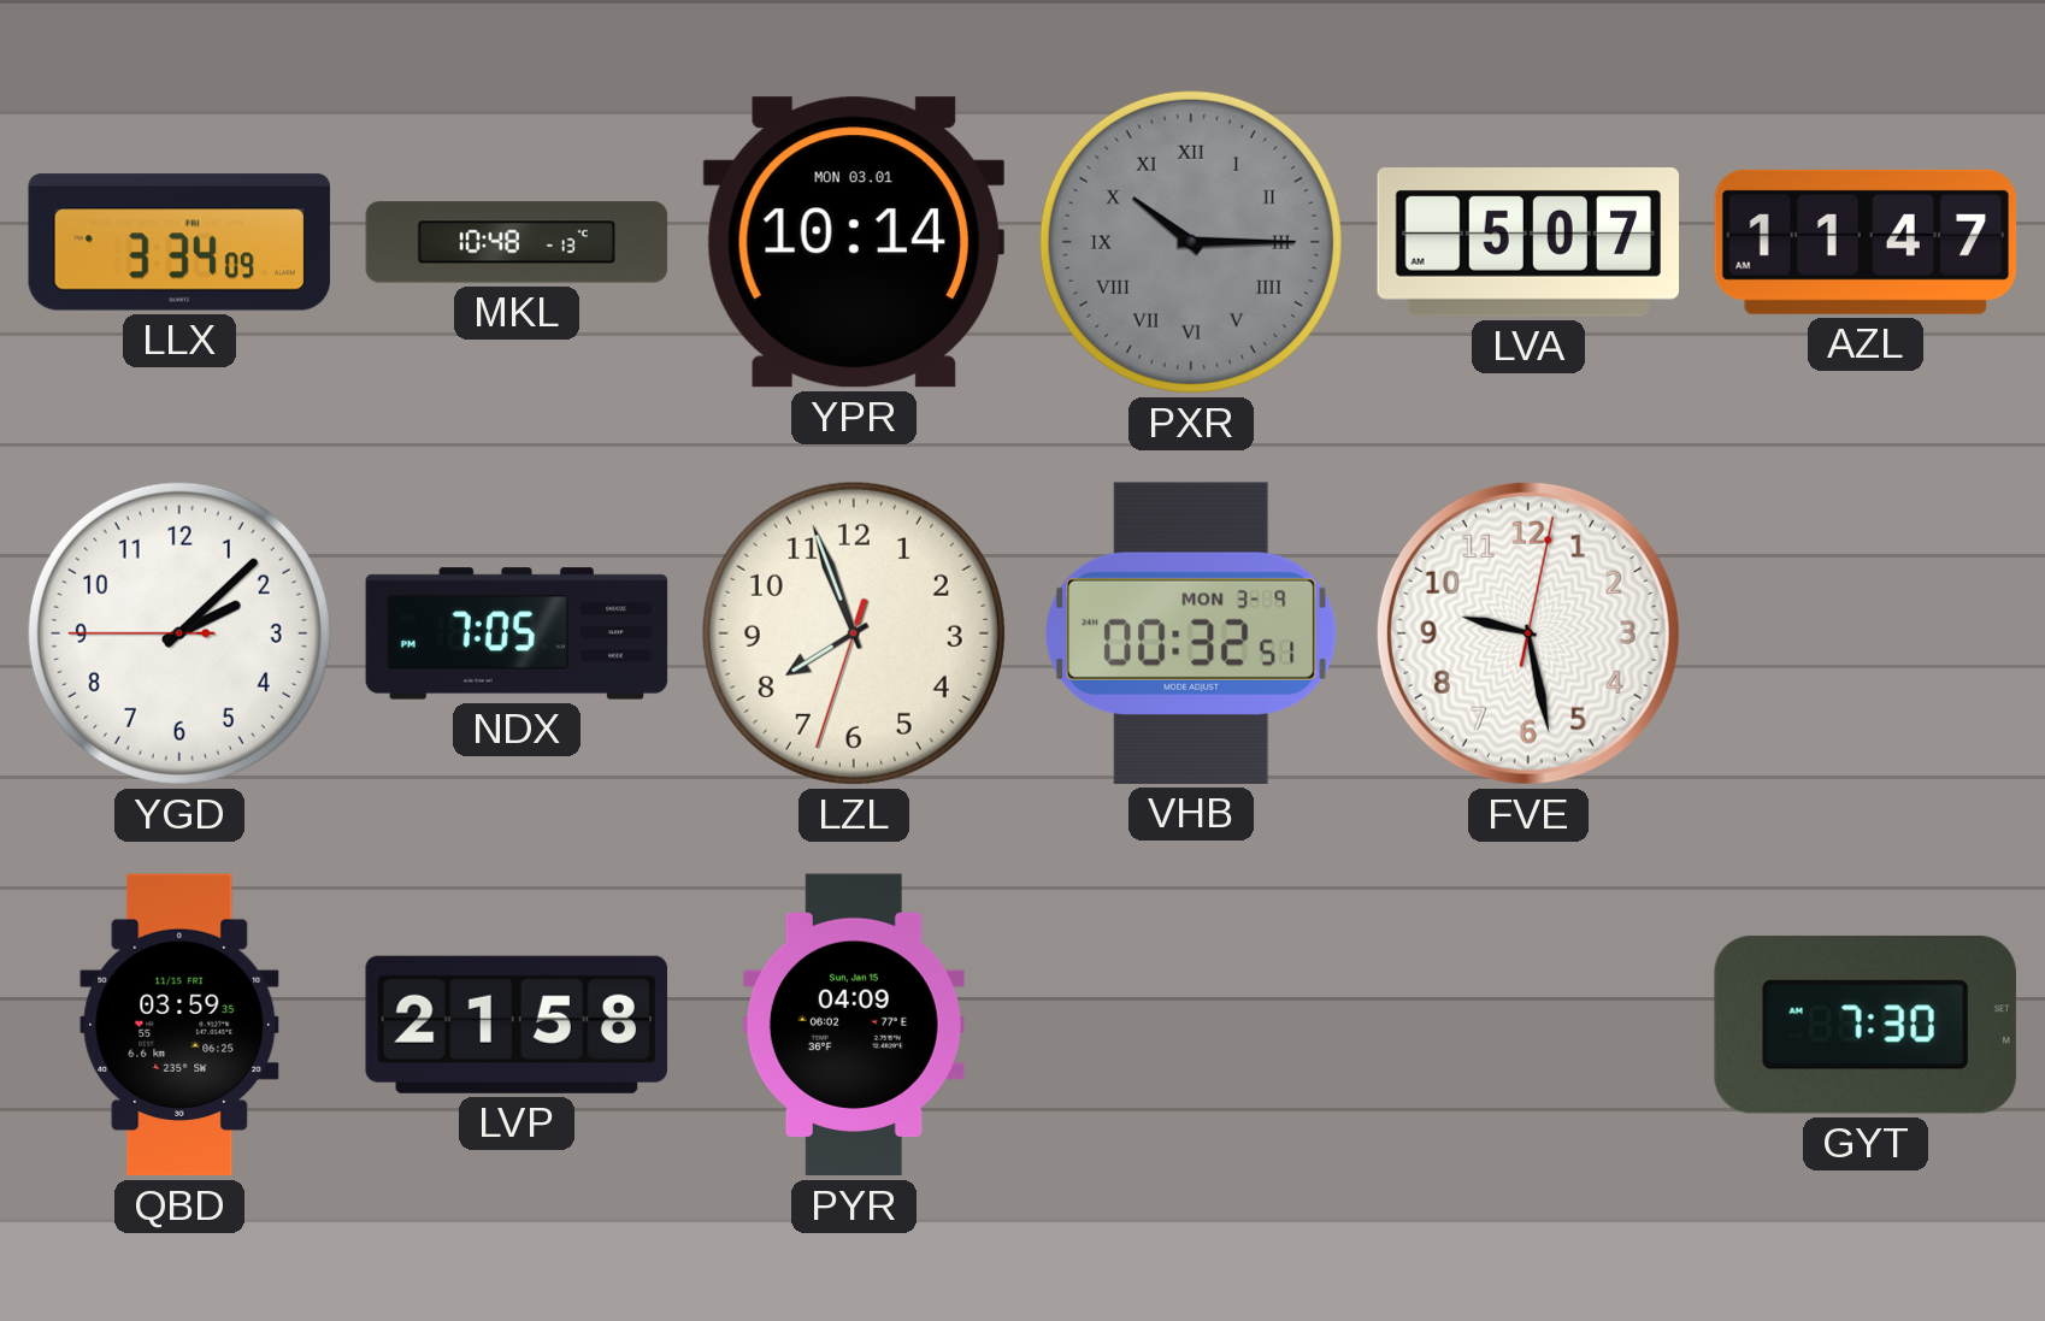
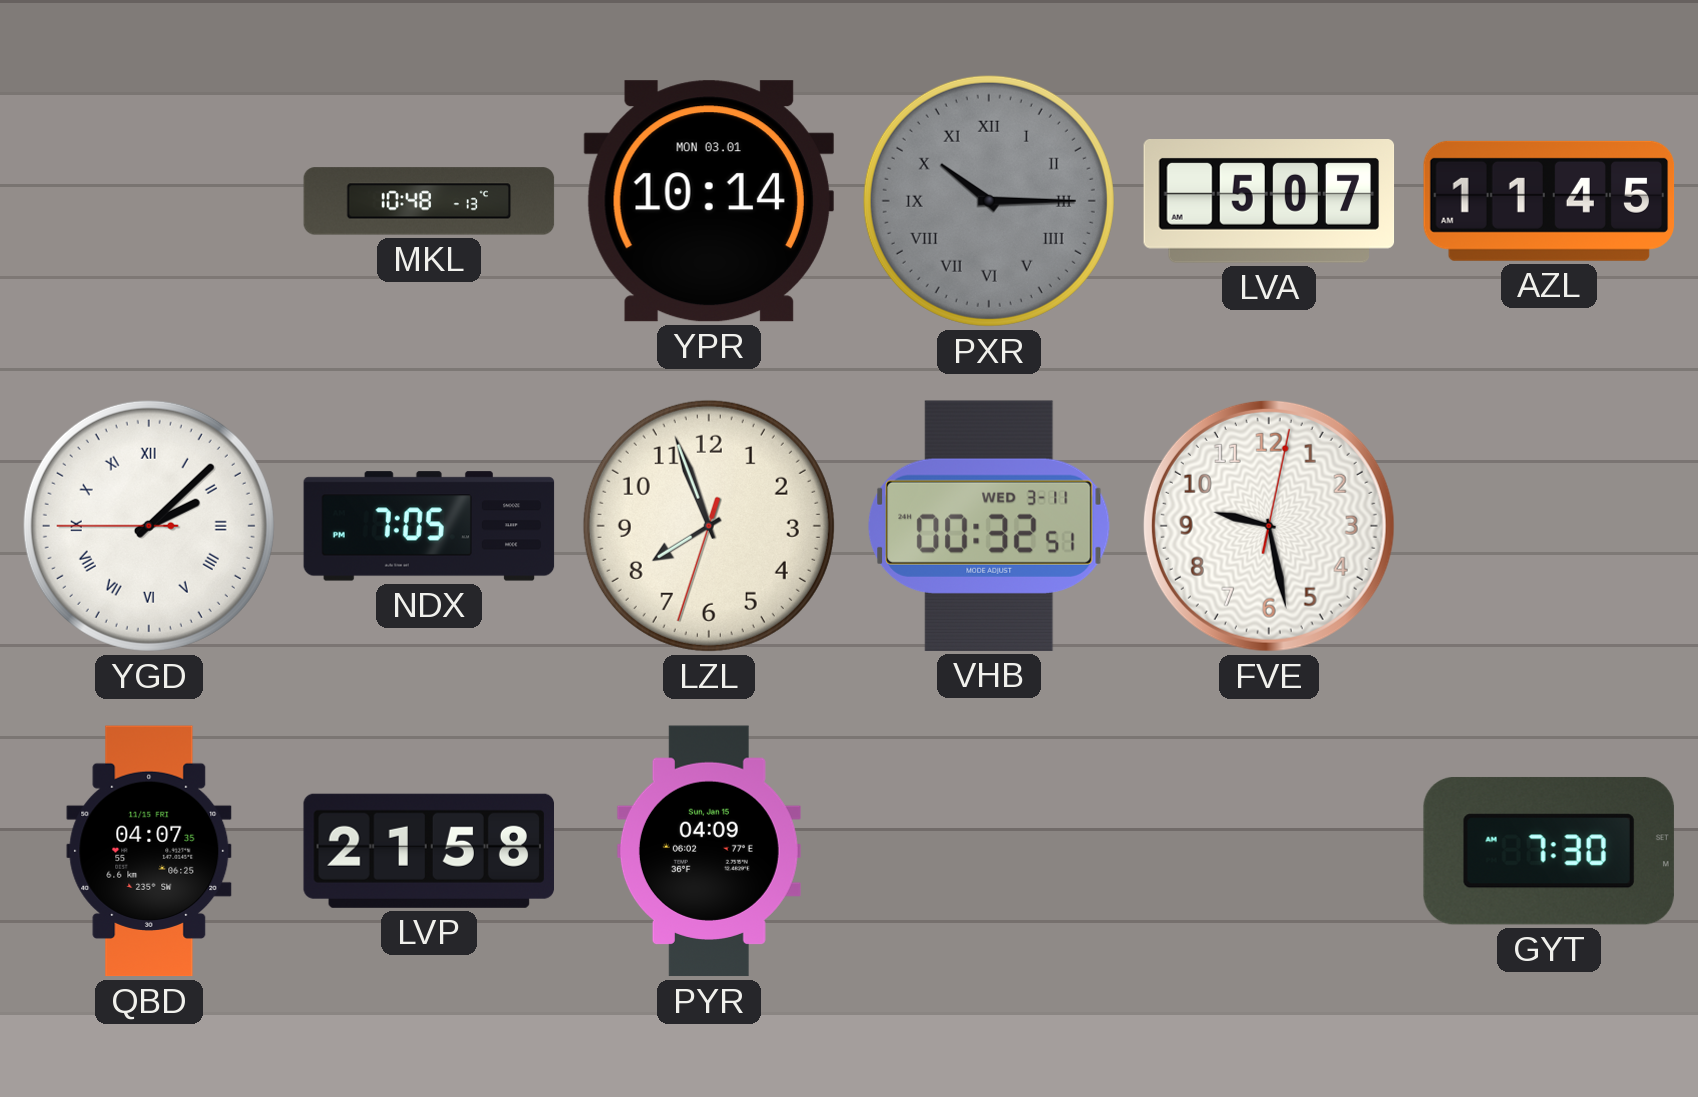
LLX: 3:34 -> none (179, 242)
AZL: 11:47 -> 11:45 (1549, 201)
YGD numerals: Arabic -> Roman (149, 526)
VHB date: MON 3-9 -> WED 3-11 (989, 526)
QBD: 03:59 -> 04:07 (149, 851)
